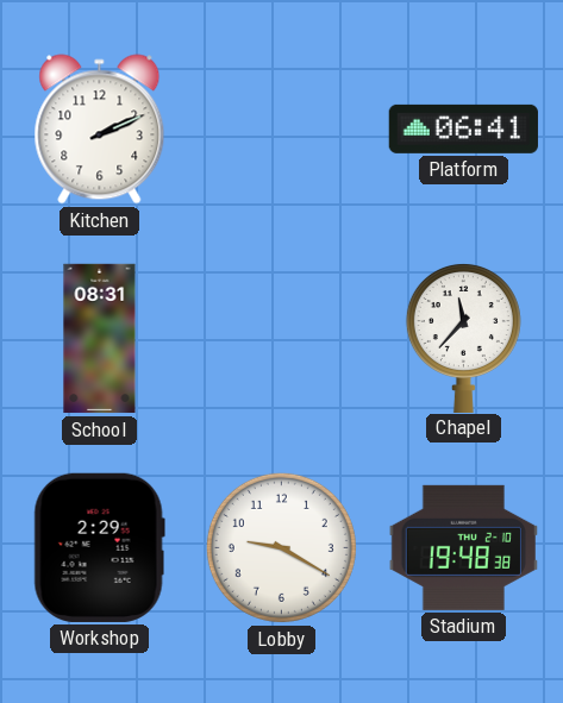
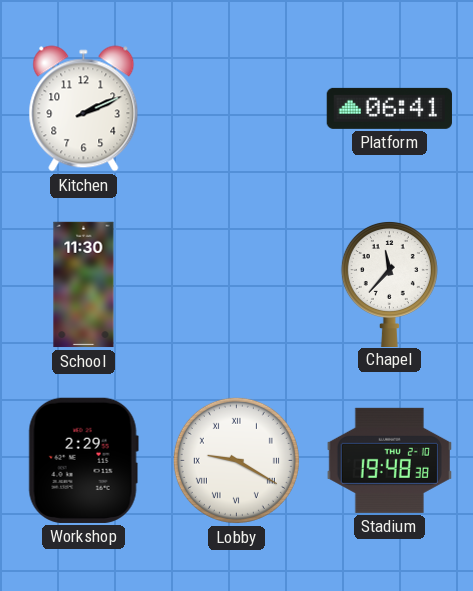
School: 08:31 -> 11:30 (84, 285)
Lobby numerals: Arabic -> Roman (236, 460)
